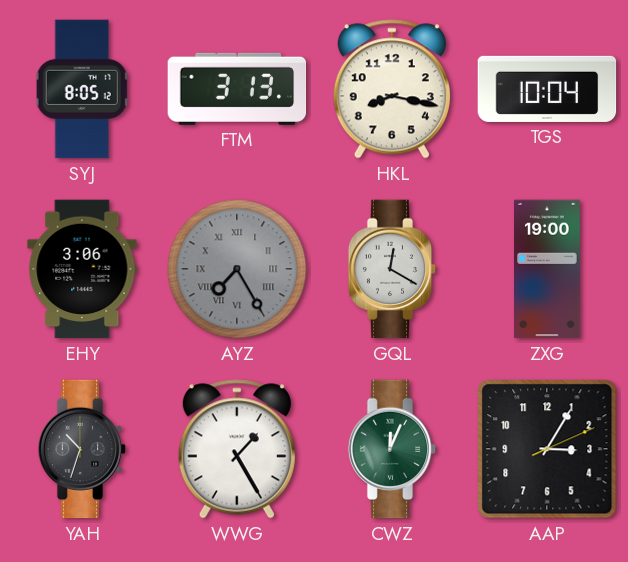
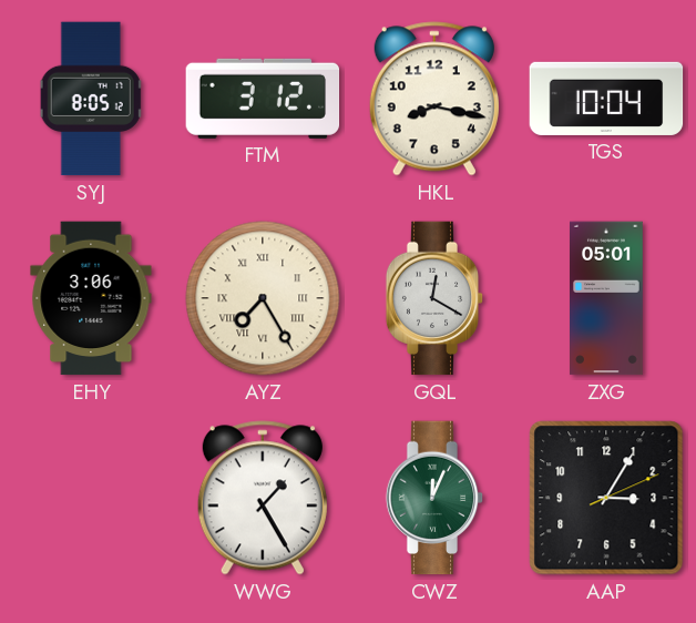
FTM: 3:13 -> 3:12 (263, 99)
AYZ dial: grey -> cream (263, 298)
ZXG: 19:00 -> 05:01 (607, 298)
YAH: 10:33 -> none (82, 449)
